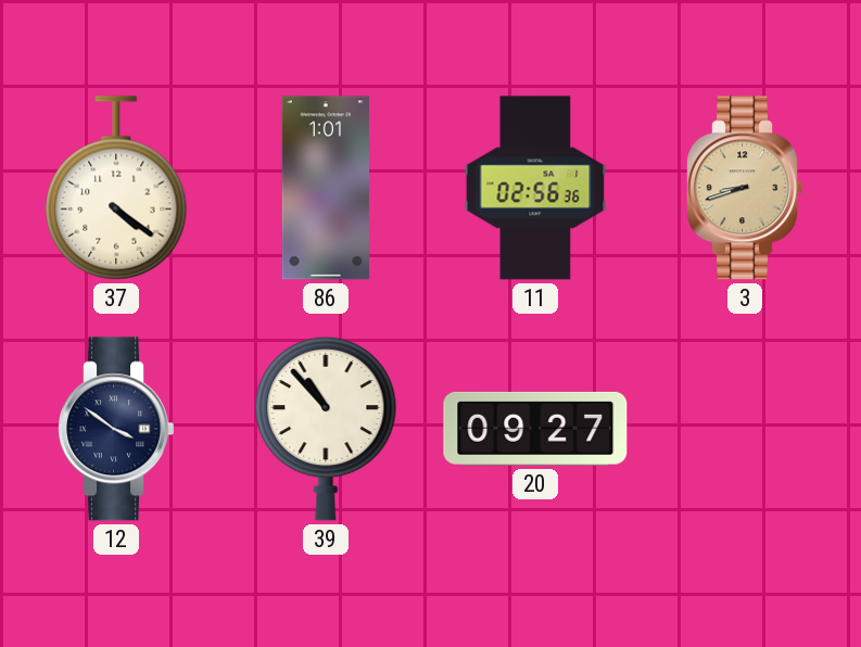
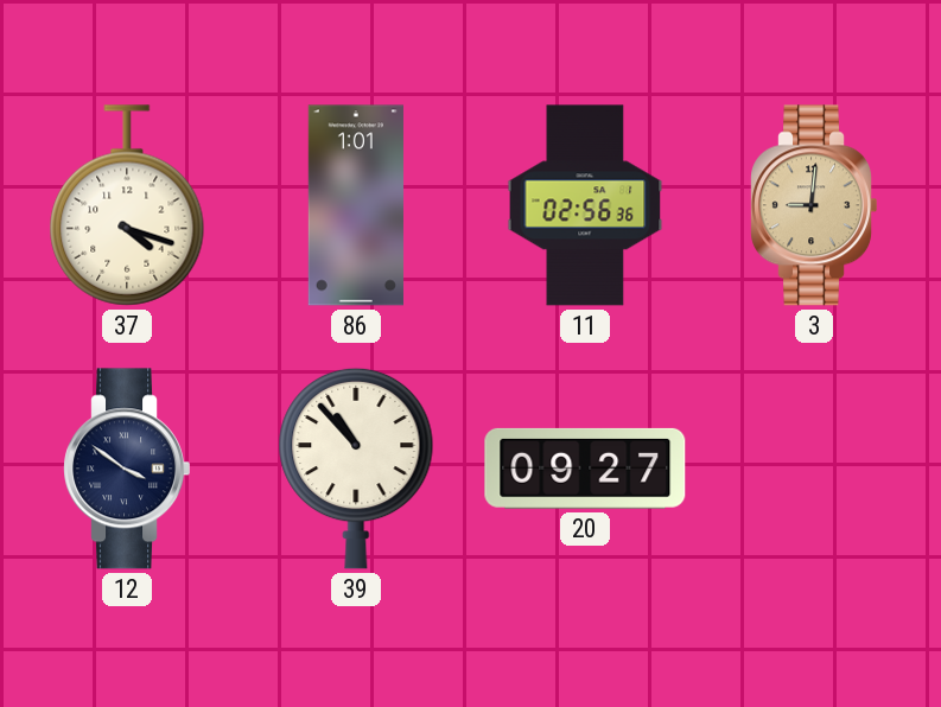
37: 4:21 -> 4:18 (127, 205)
3: 8:42 -> 9:01 (813, 205)
